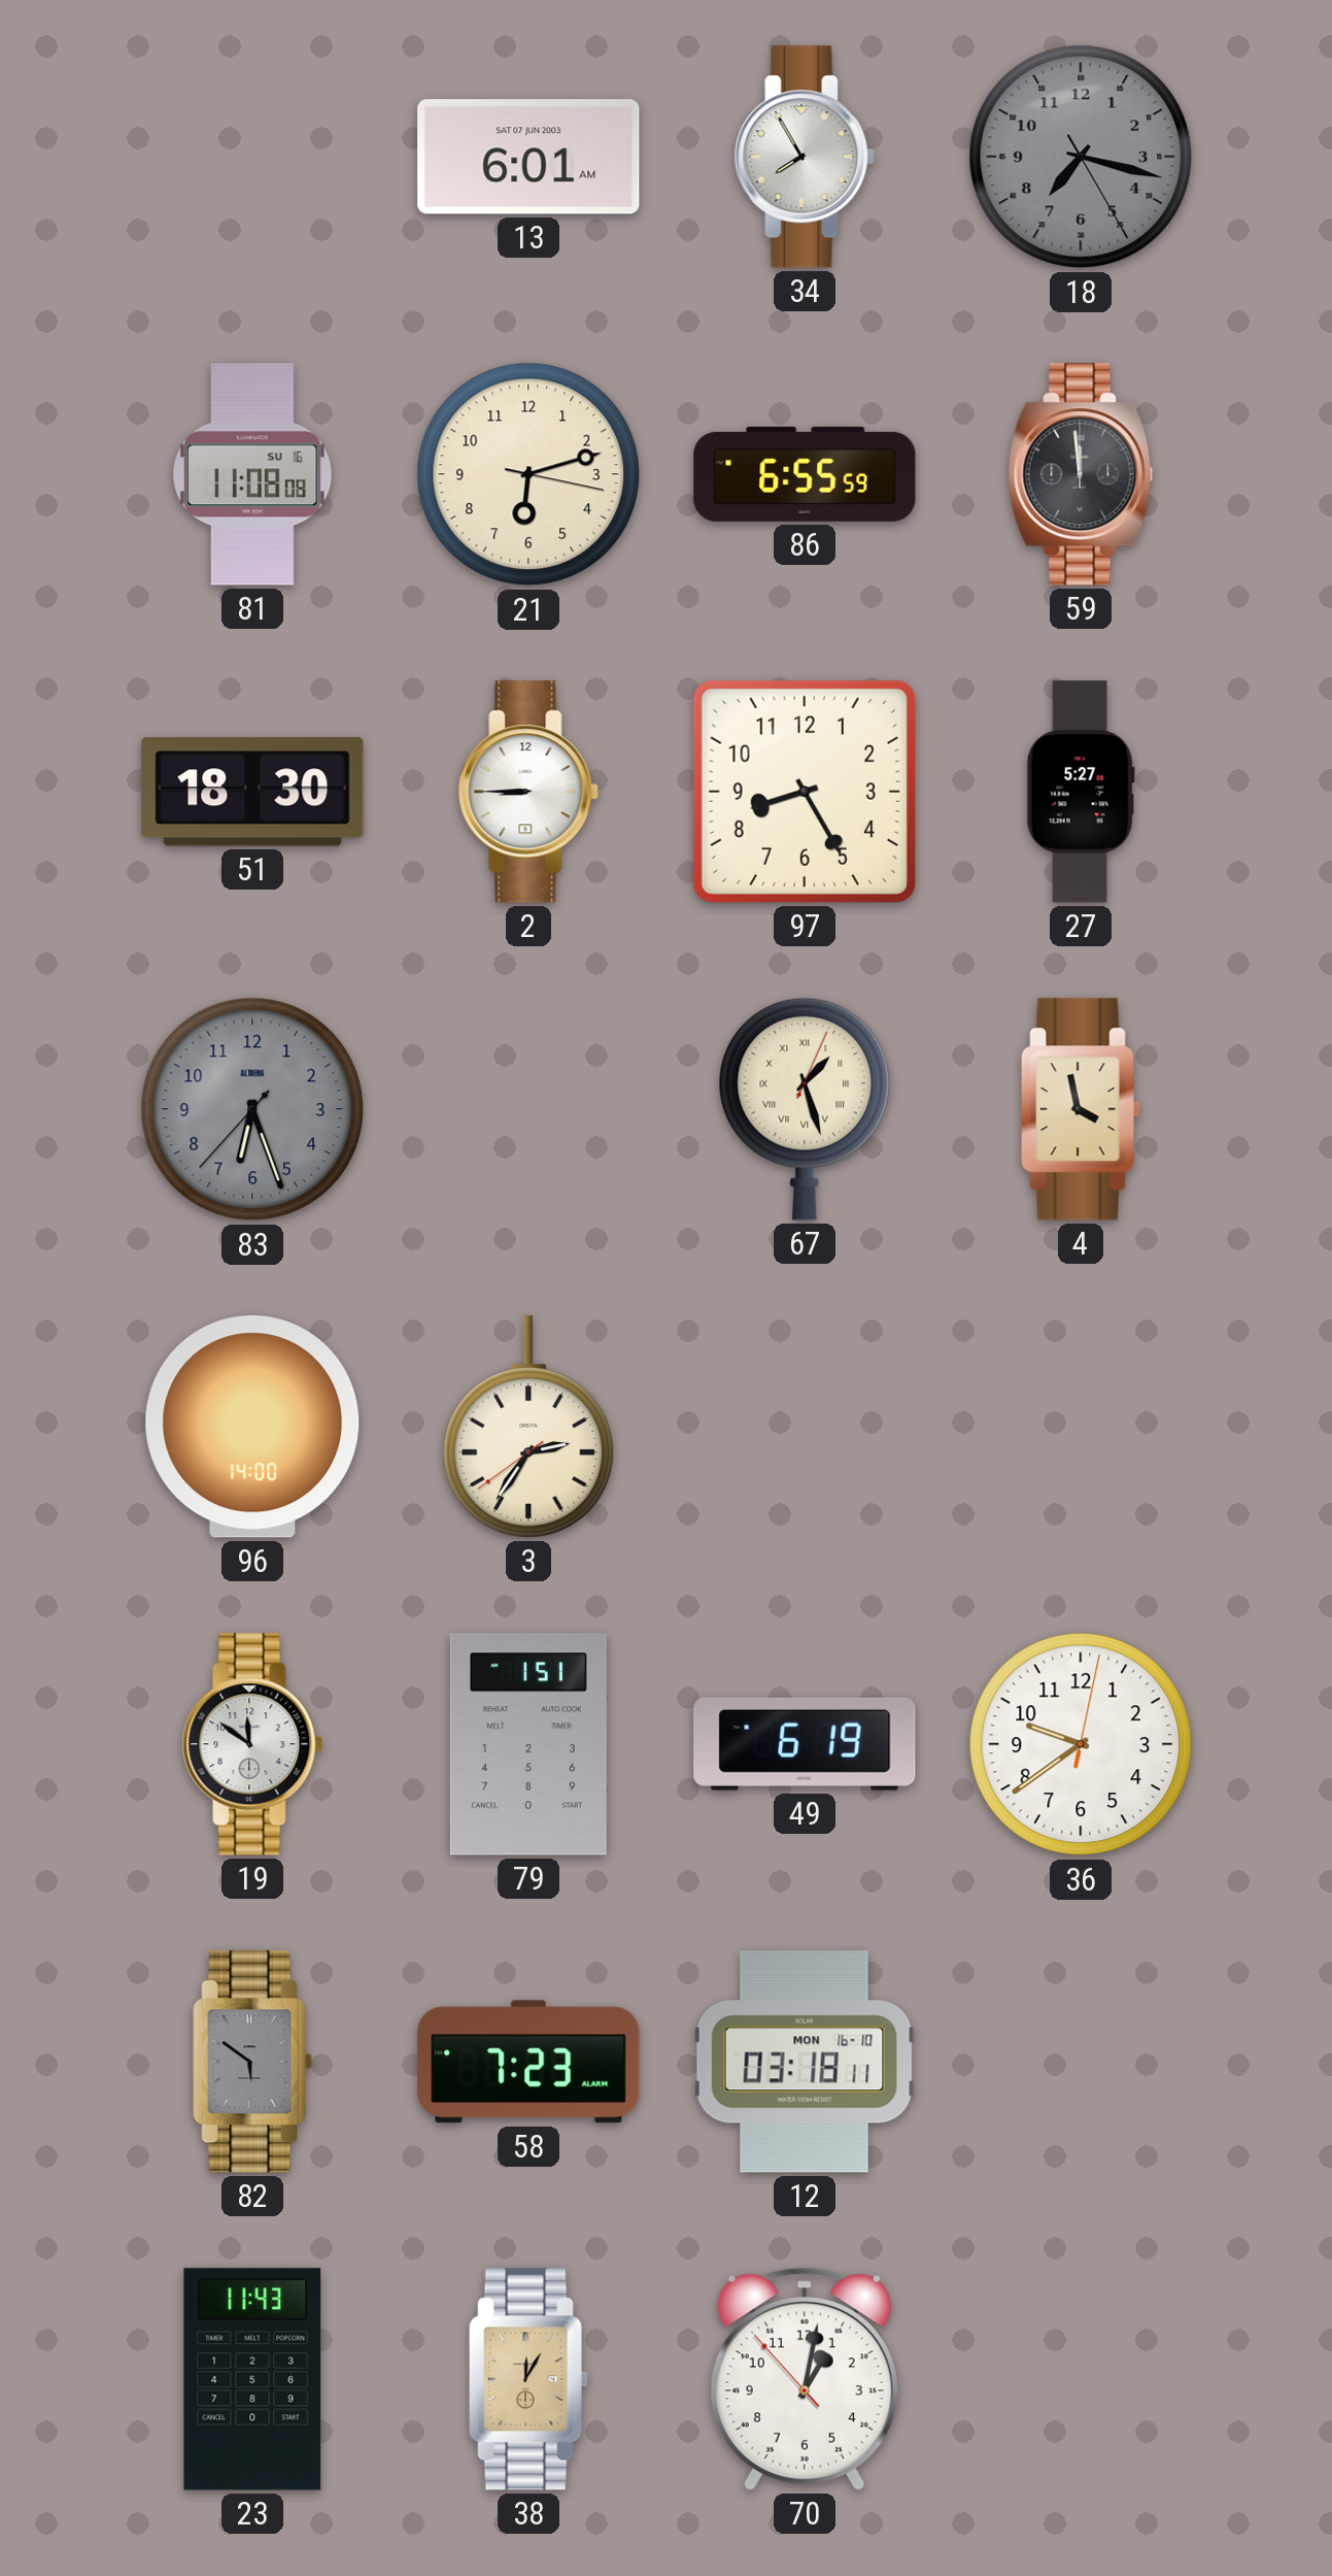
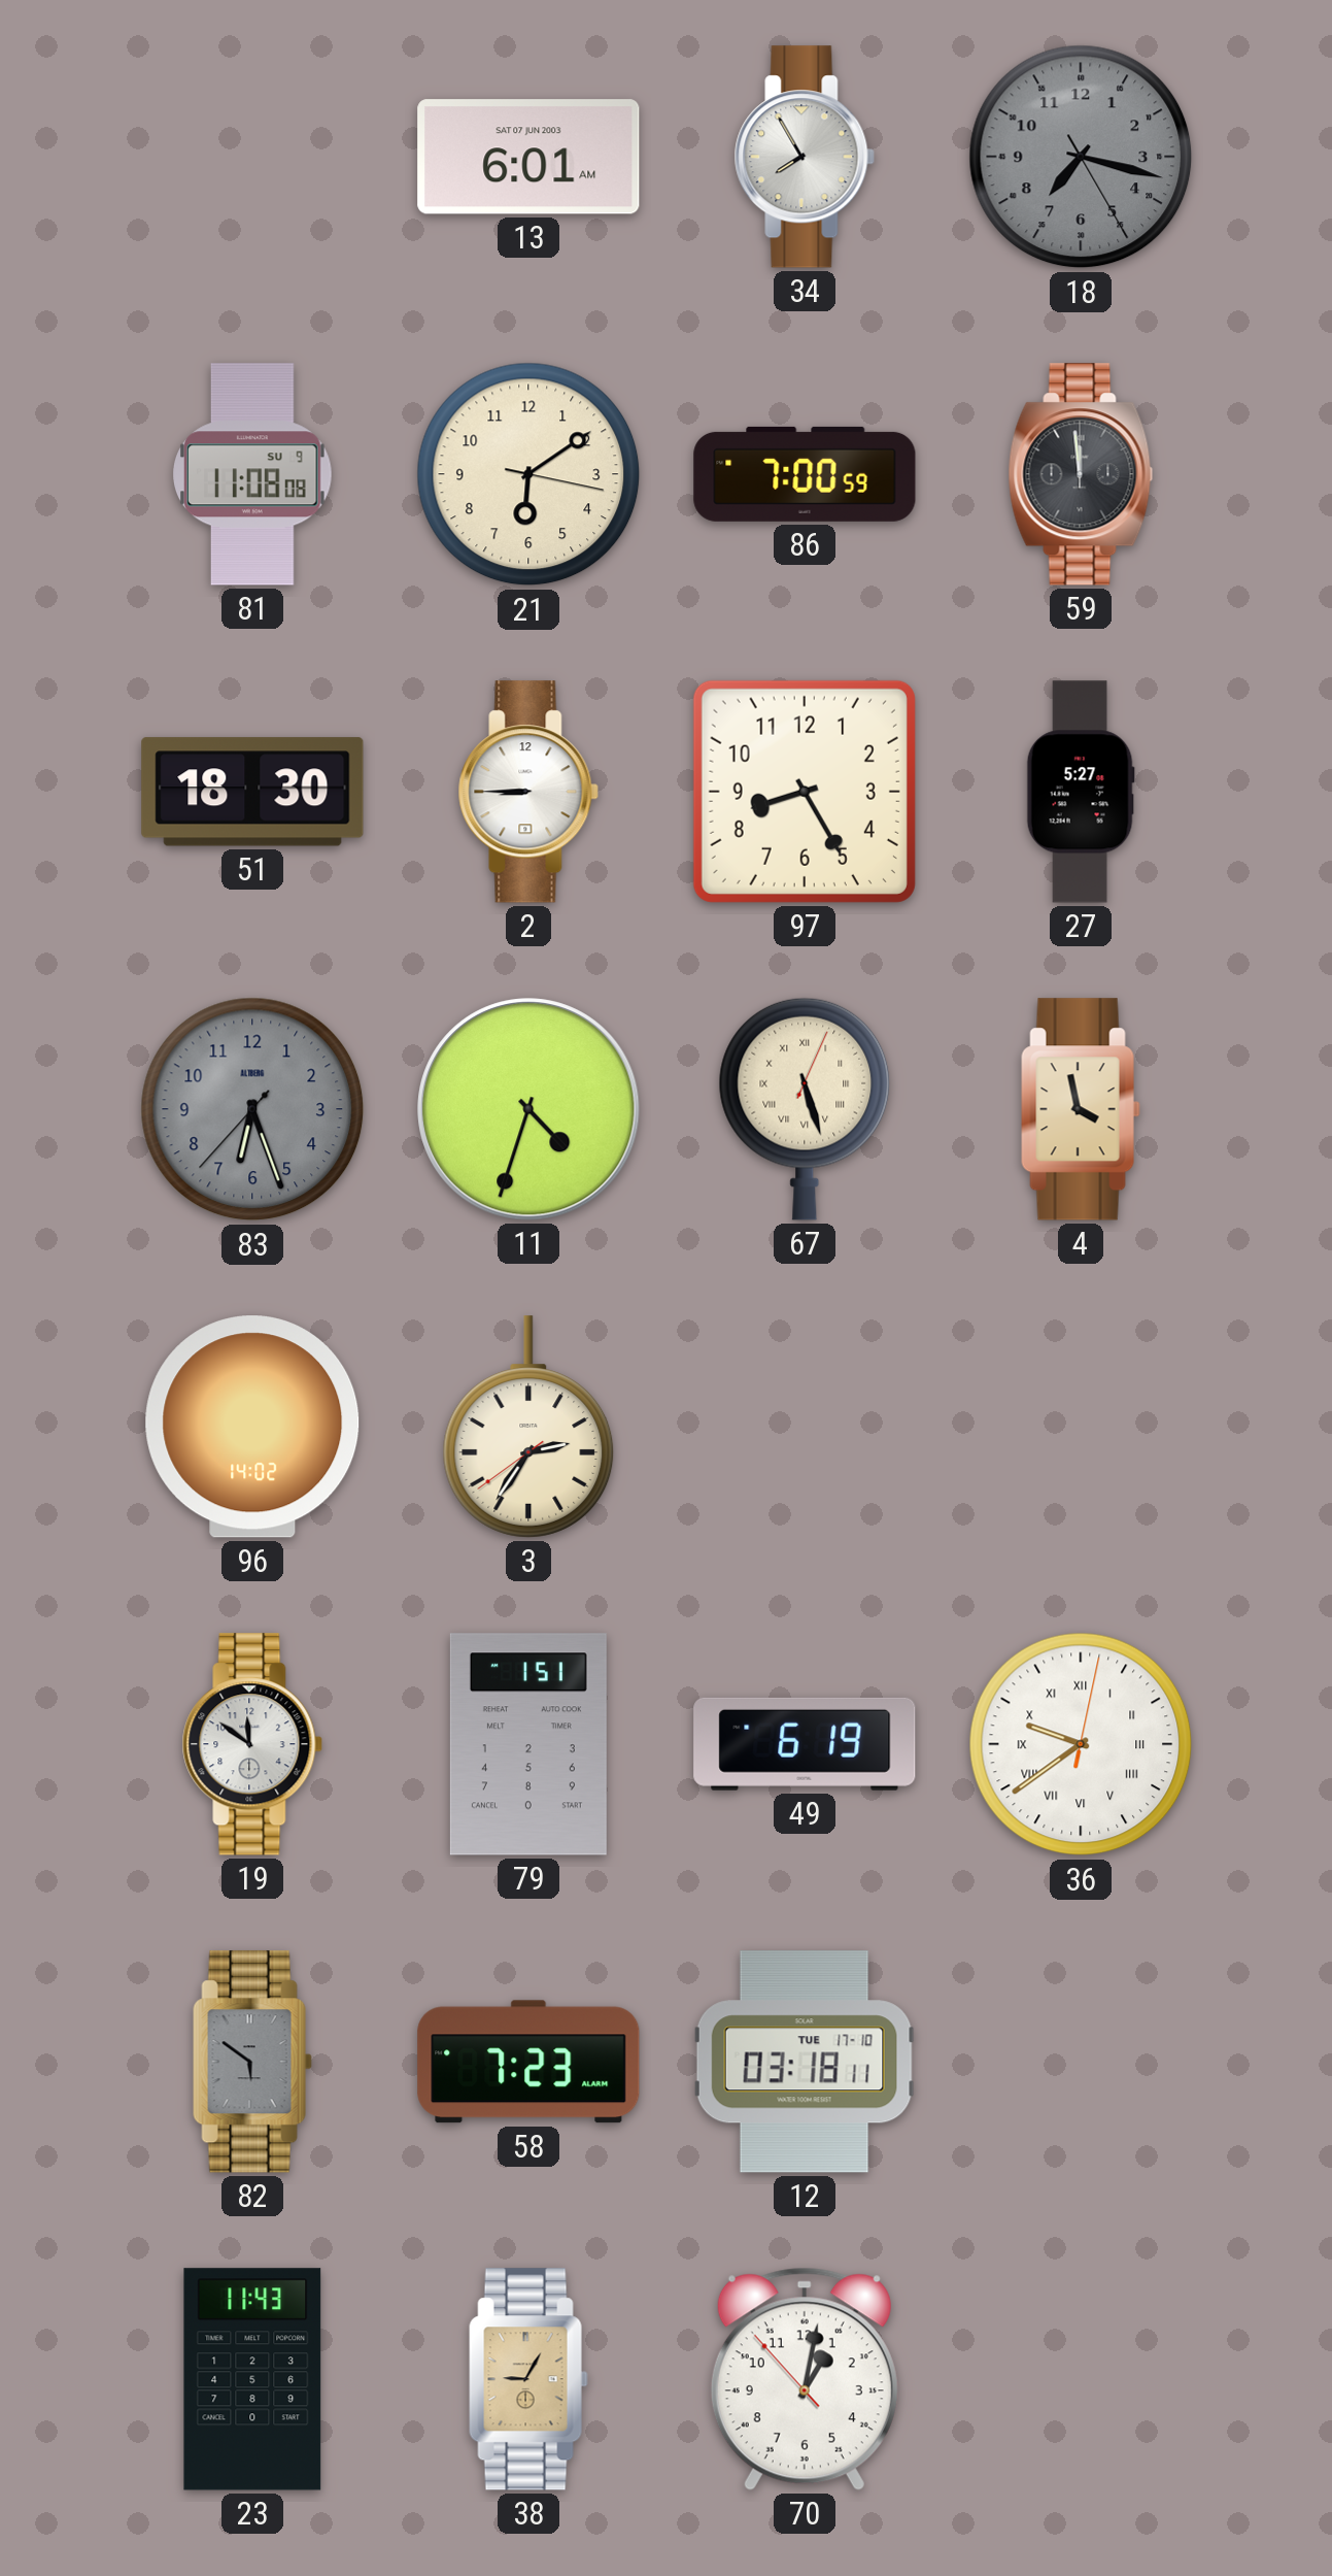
81 date: SU 16 -> SU 9 (252, 474)
21: 6:12 -> 6:09 (528, 474)
86: 6:55 -> 7:00 (805, 474)
11: none -> 4:33 (528, 1109)
67: 1:27 -> 5:27 (805, 1109)
96: 14:00 -> 14:02 (252, 1427)
36 numerals: Arabic -> Roman (1081, 1744)
12 date: MON 16-10 -> TUE 17-10 (805, 2062)
38: 12:05 -> 9:05 (528, 2379)
